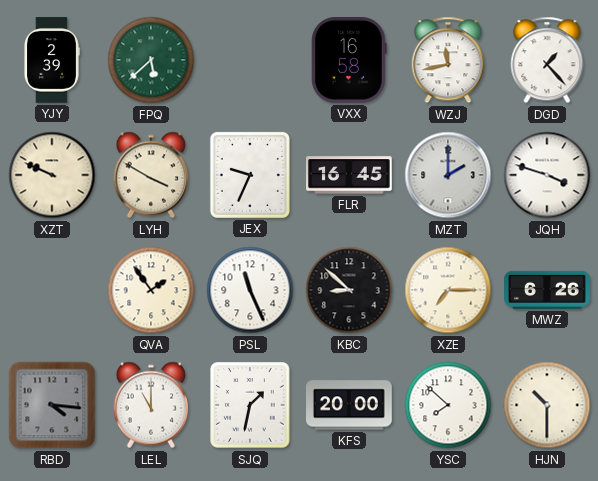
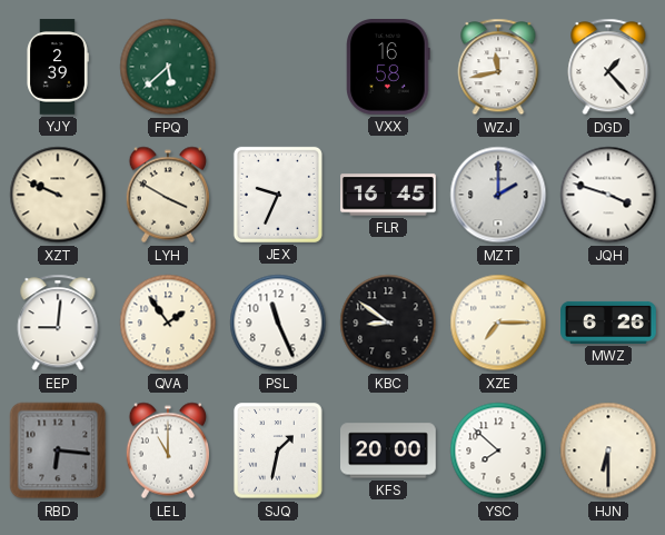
EEP: none -> 9:01 (58, 323)
KBC: 8:52 -> 8:51 (388, 323)
RBD: 4:16 -> 6:16 (58, 450)
HJN: 10:30 -> 6:30 (608, 450)
